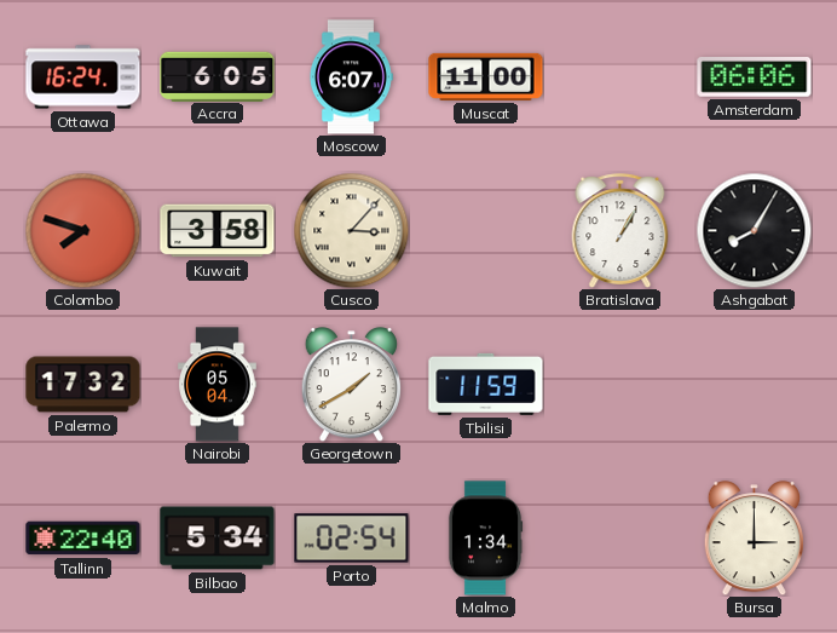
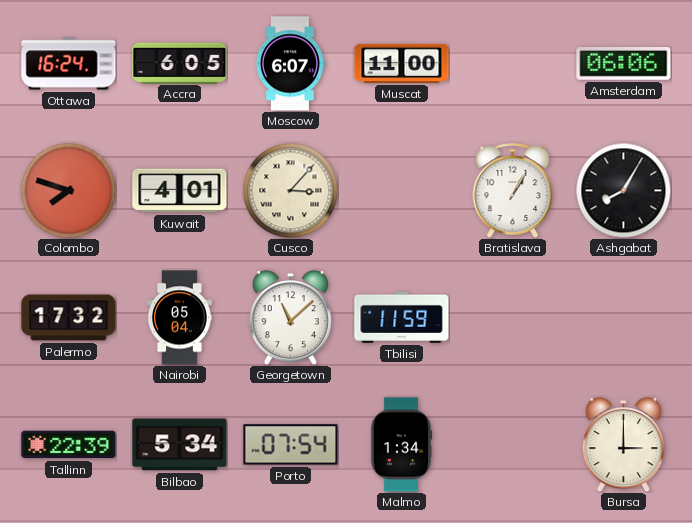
Kuwait: 3:58 -> 4:01 (180, 191)
Georgetown: 1:40 -> 11:08 (290, 318)
Tallinn: 22:40 -> 22:39 (69, 445)
Porto: 02:54 -> 07:54 (291, 445)
